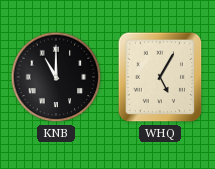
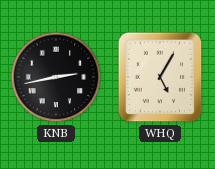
KNB: 11:00 -> 2:43 (56, 77)
